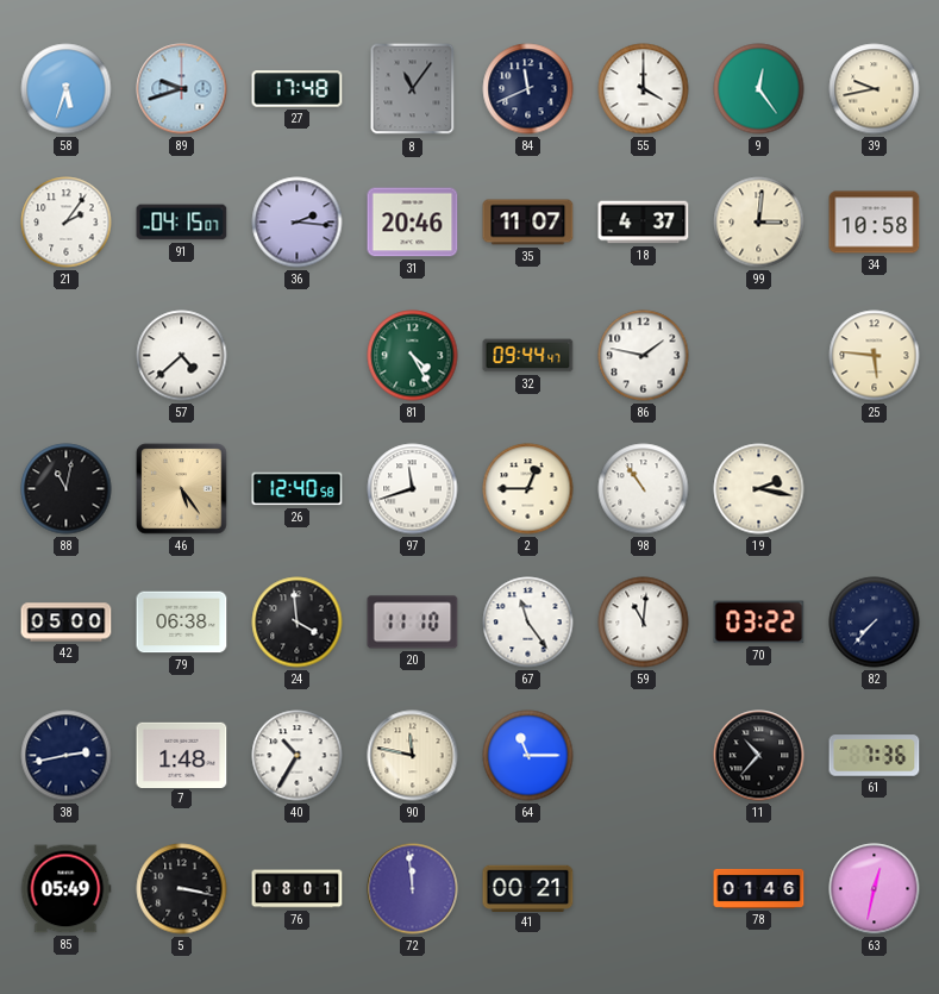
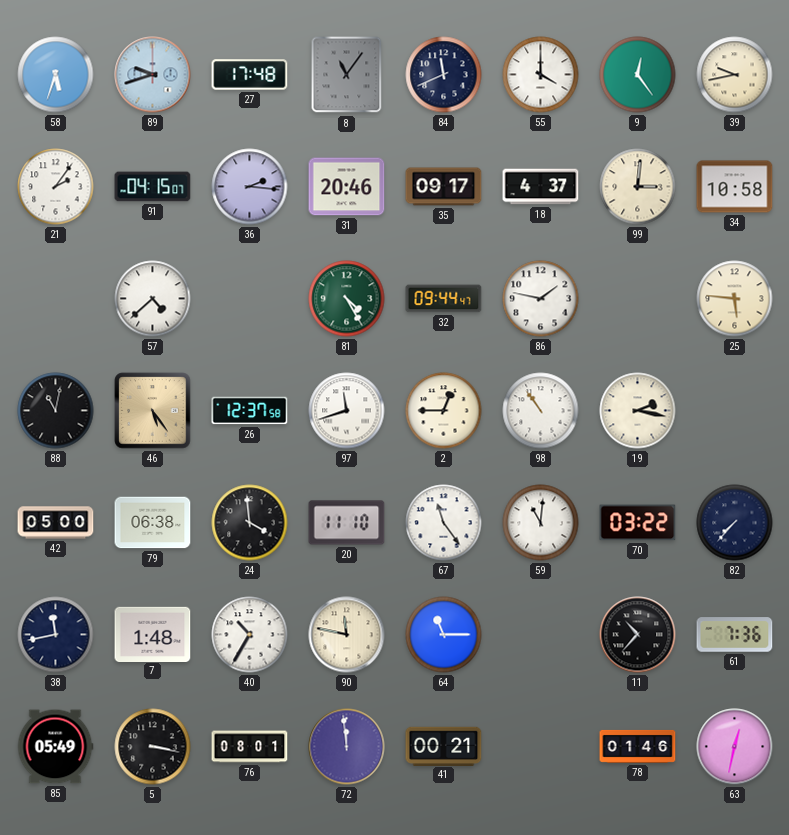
35: 11:07 -> 09:17 (444, 187)
26: 12:40 -> 12:37 (250, 411)
38: 2:43 -> 11:43 (56, 635)
